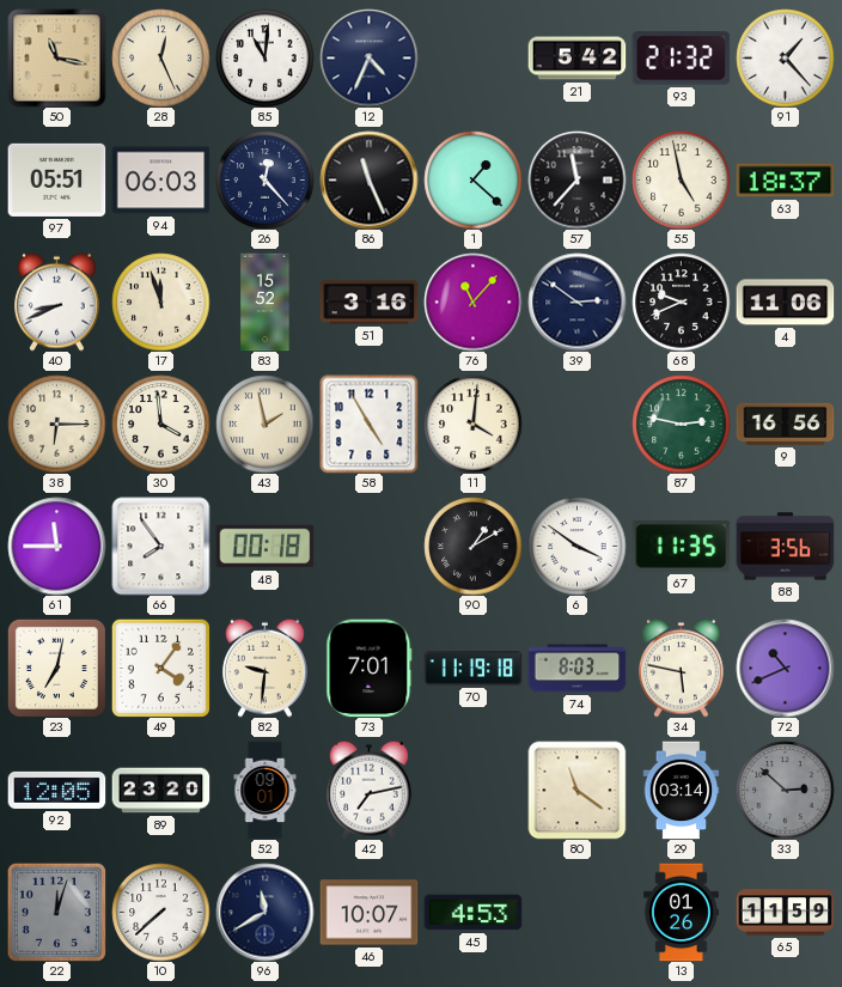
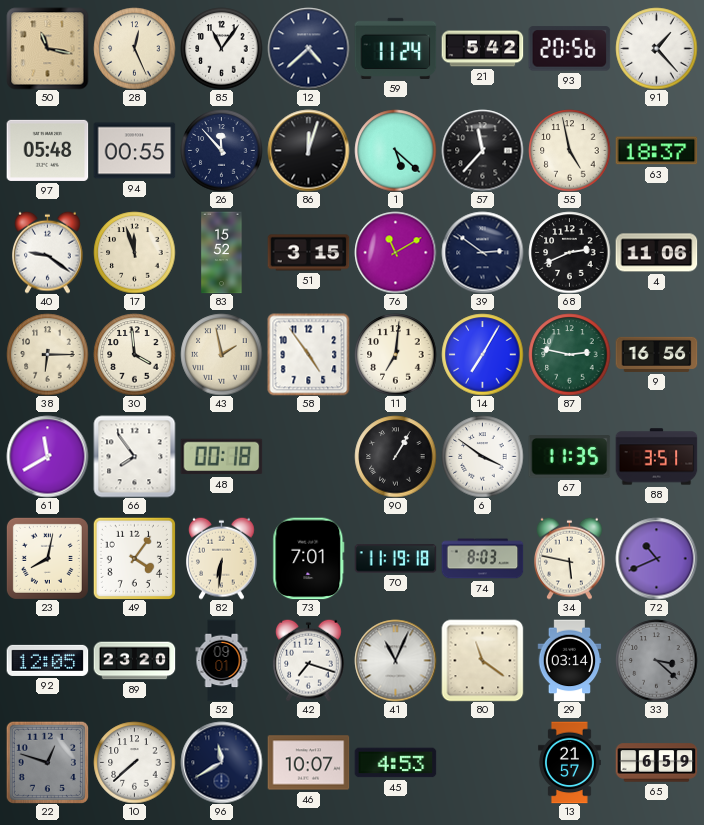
85: 11:01 -> 11:06 (221, 48)
12: 4:34 -> 4:38 (308, 48)
59: none -> 11:24 (395, 48)
93: 21:32 -> 20:56 (569, 49)
97: 05:51 -> 05:48 (47, 150)
94: 06:03 -> 00:55 (134, 151)
26: 12:23 -> 11:53 (221, 150)
86: 11:26 -> 12:03 (308, 150)
1: 1:22 -> 5:22 (395, 150)
40: 8:41 -> 9:21 (48, 252)
51: 3:16 -> 3:15 (308, 253)
76: 11:07 -> 11:10 (395, 252)
68: 9:41 -> 2:41 (569, 252)
58: 4:55 -> 4:54 (308, 354)
11: 4:01 -> 7:01 (395, 354)
14: none -> 7:05 (482, 354)
61: 11:45 -> 11:40 (47, 456)
90: 1:10 -> 1:05 (395, 456)
88: 3:56 -> 3:51 (656, 457)
23: 7:02 -> 8:02 (47, 558)
82: 9:31 -> 6:31 (222, 558)
42: 7:13 -> 7:18 (309, 660)
41: none -> 11:04 (395, 660)
33: 2:52 -> 3:22 (656, 660)
22: 12:03 -> 12:48 (47, 762)
13: 01:26 -> 21:57 (570, 762)
65: 11:59 -> 6:59 (656, 763)
